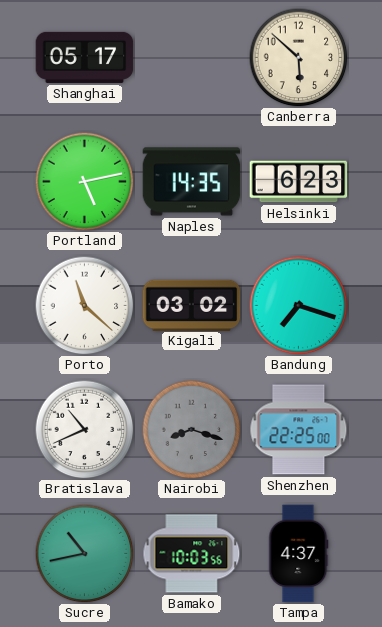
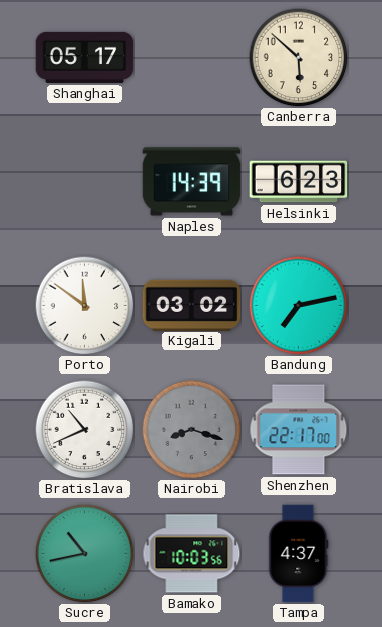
Portland: 5:13 -> none (85, 182)
Naples: 14:35 -> 14:39 (192, 182)
Porto: 11:22 -> 11:51 (85, 306)
Bandung: 7:18 -> 7:13 (299, 306)
Shenzhen: 22:25 -> 22:17 (299, 430)
